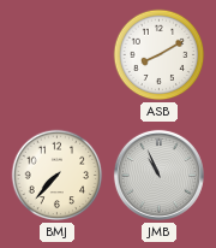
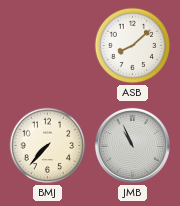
ASB: 8:10 -> 8:08 (133, 46)
